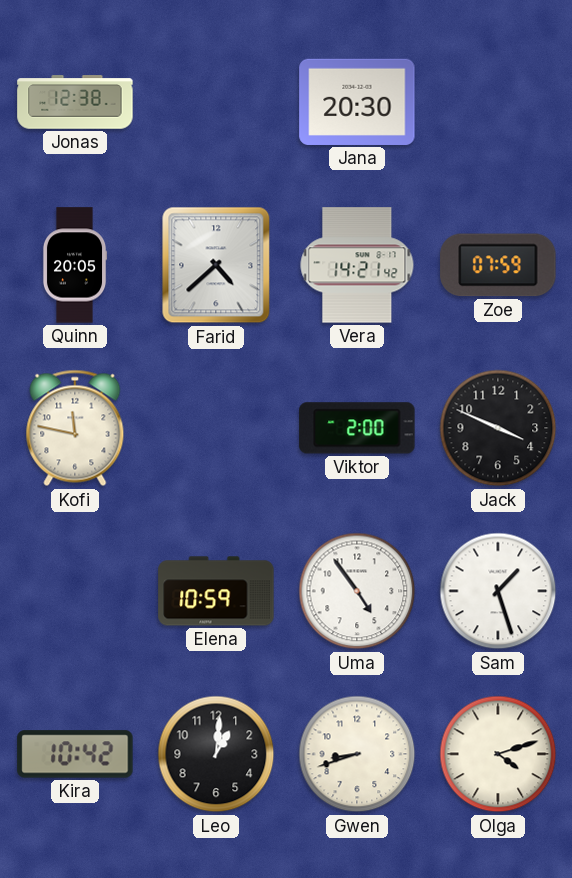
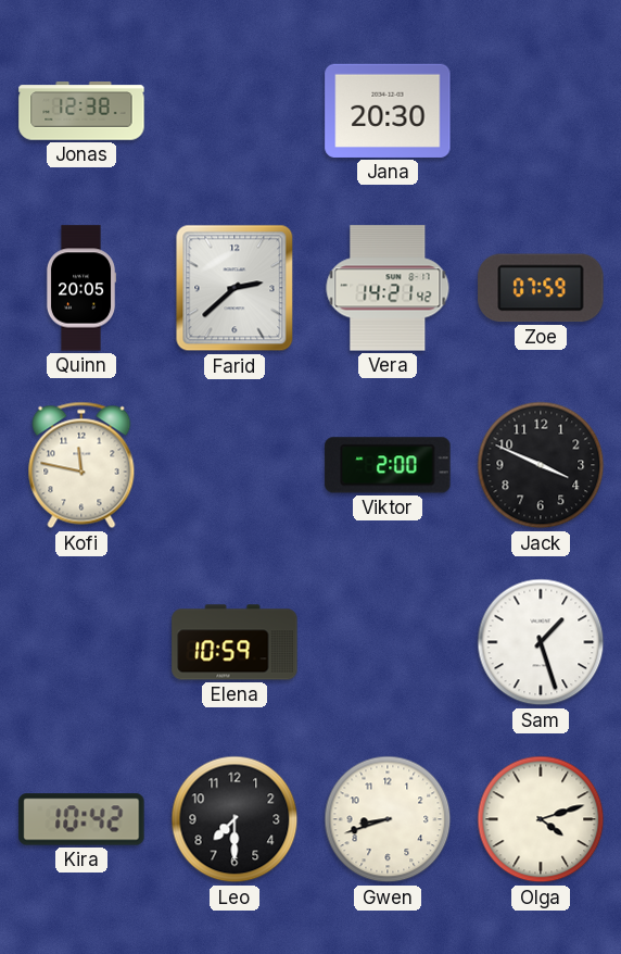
Farid: 4:38 -> 2:38 (235, 288)
Uma: 4:54 -> none (357, 591)
Leo: 1:01 -> 7:30 (235, 819)
